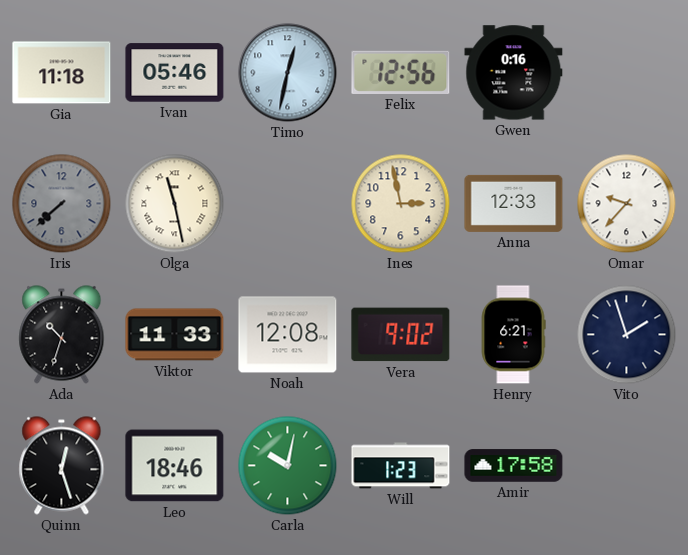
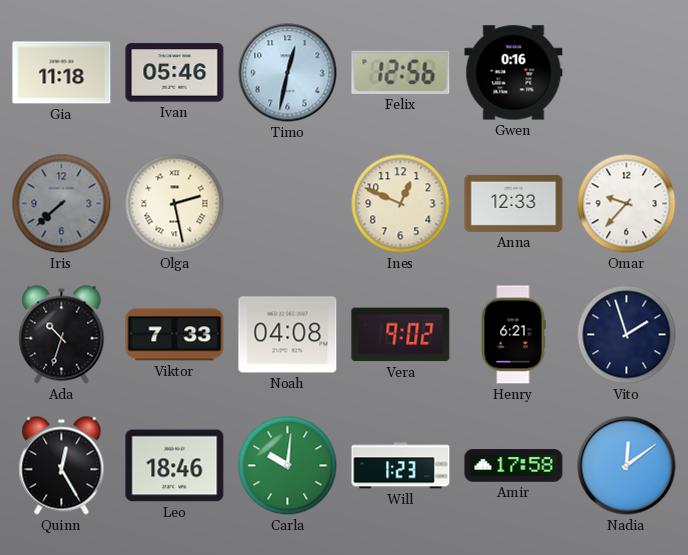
Olga: 11:28 -> 2:28 (175, 204)
Ines: 2:58 -> 12:49 (401, 204)
Viktor: 11:33 -> 7:33 (175, 335)
Noah: 12:08 -> 04:08 (288, 335)
Quinn: 12:27 -> 12:25 (62, 466)
Carla: 10:02 -> 10:01 (288, 466)
Nadia: none -> 12:09 (627, 466)
